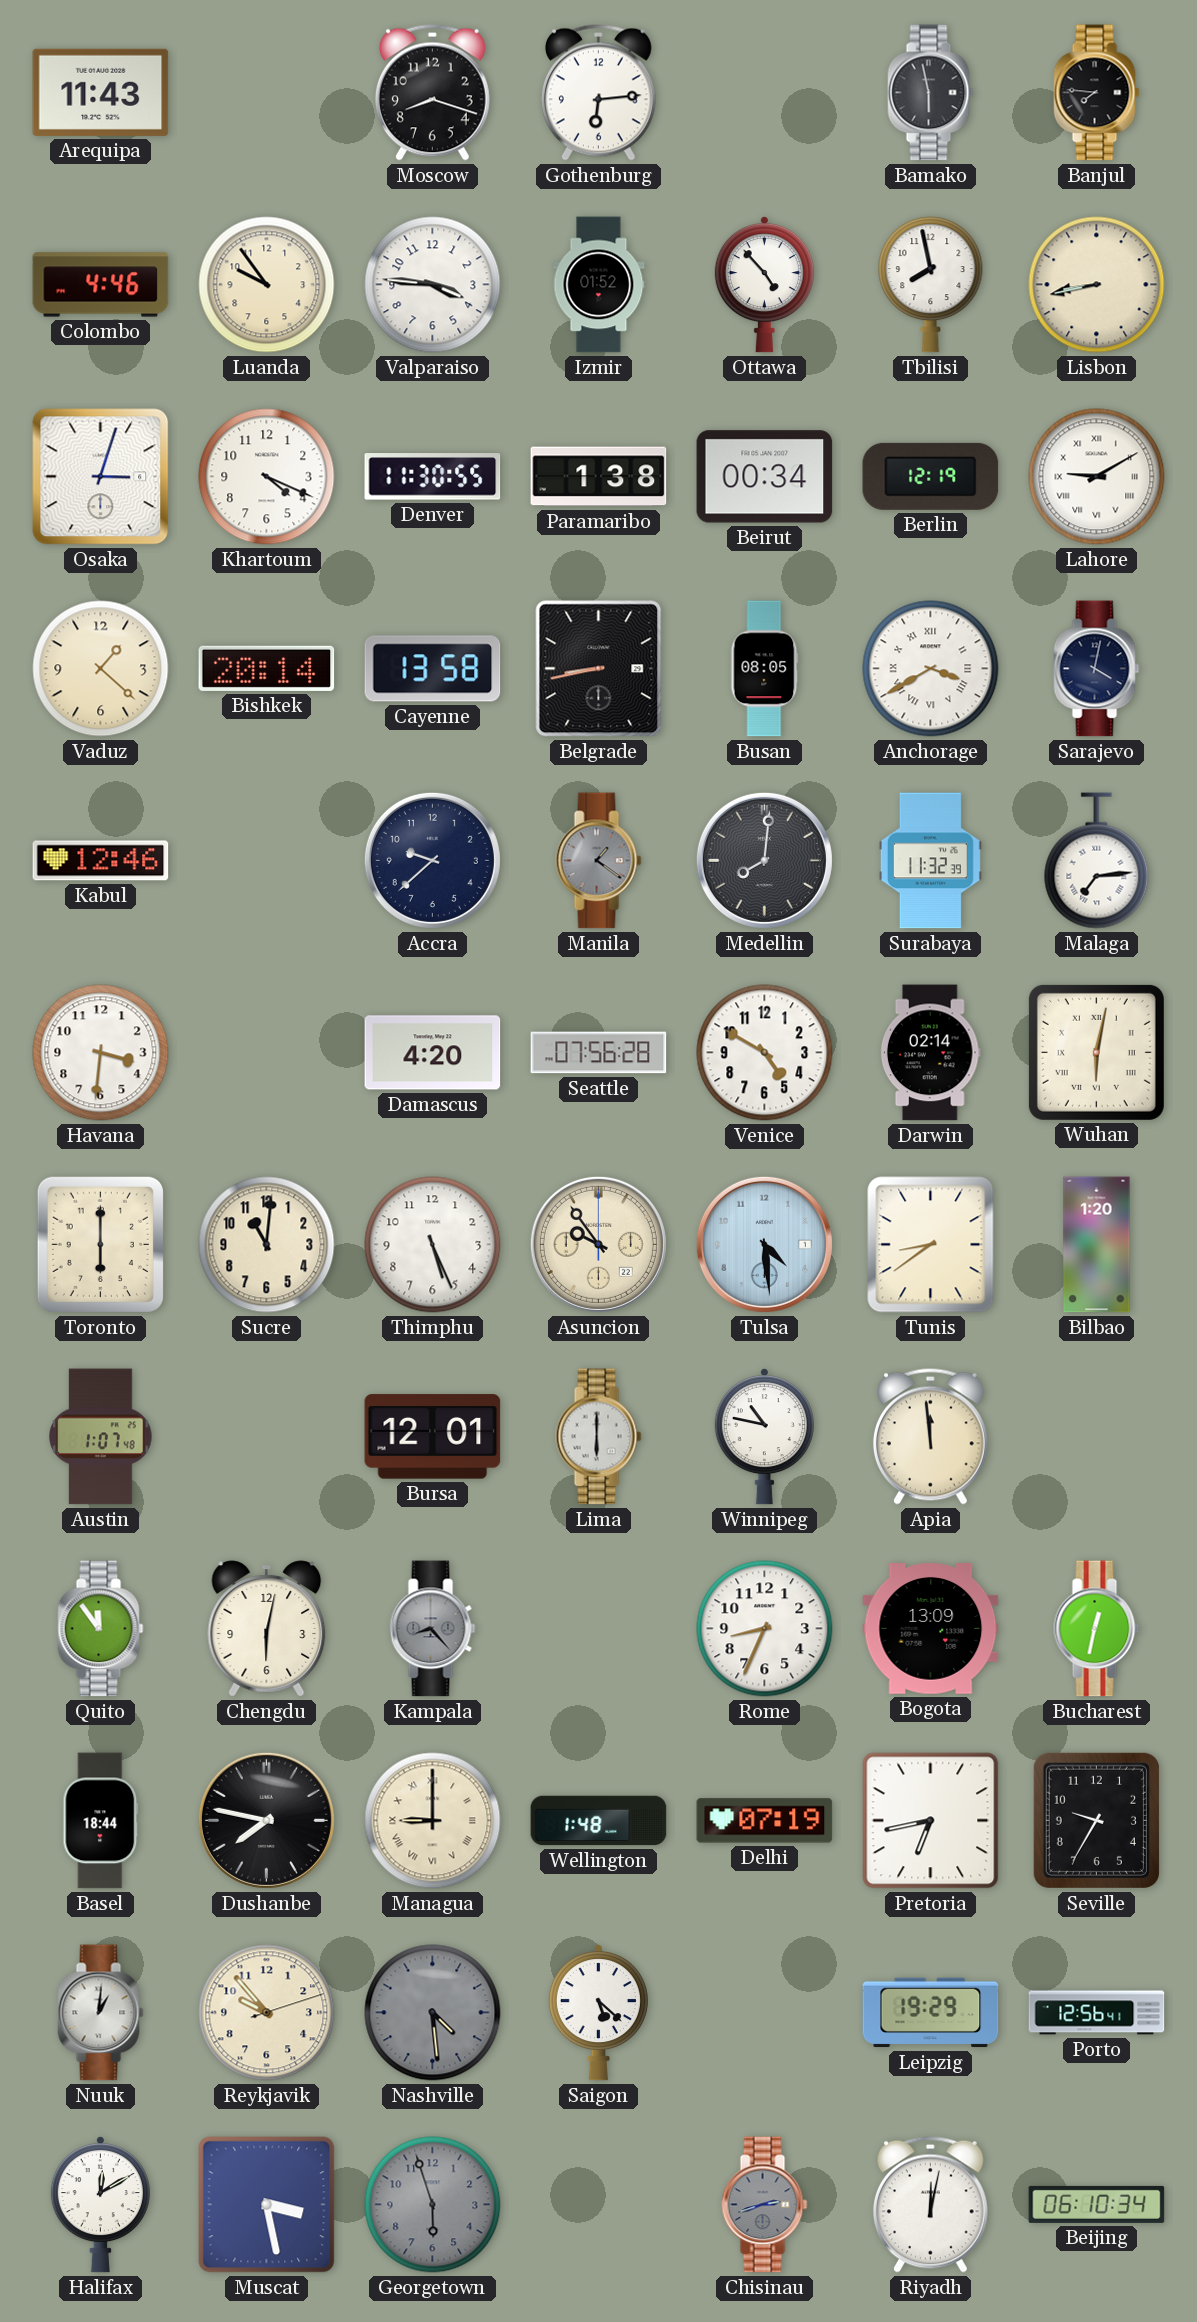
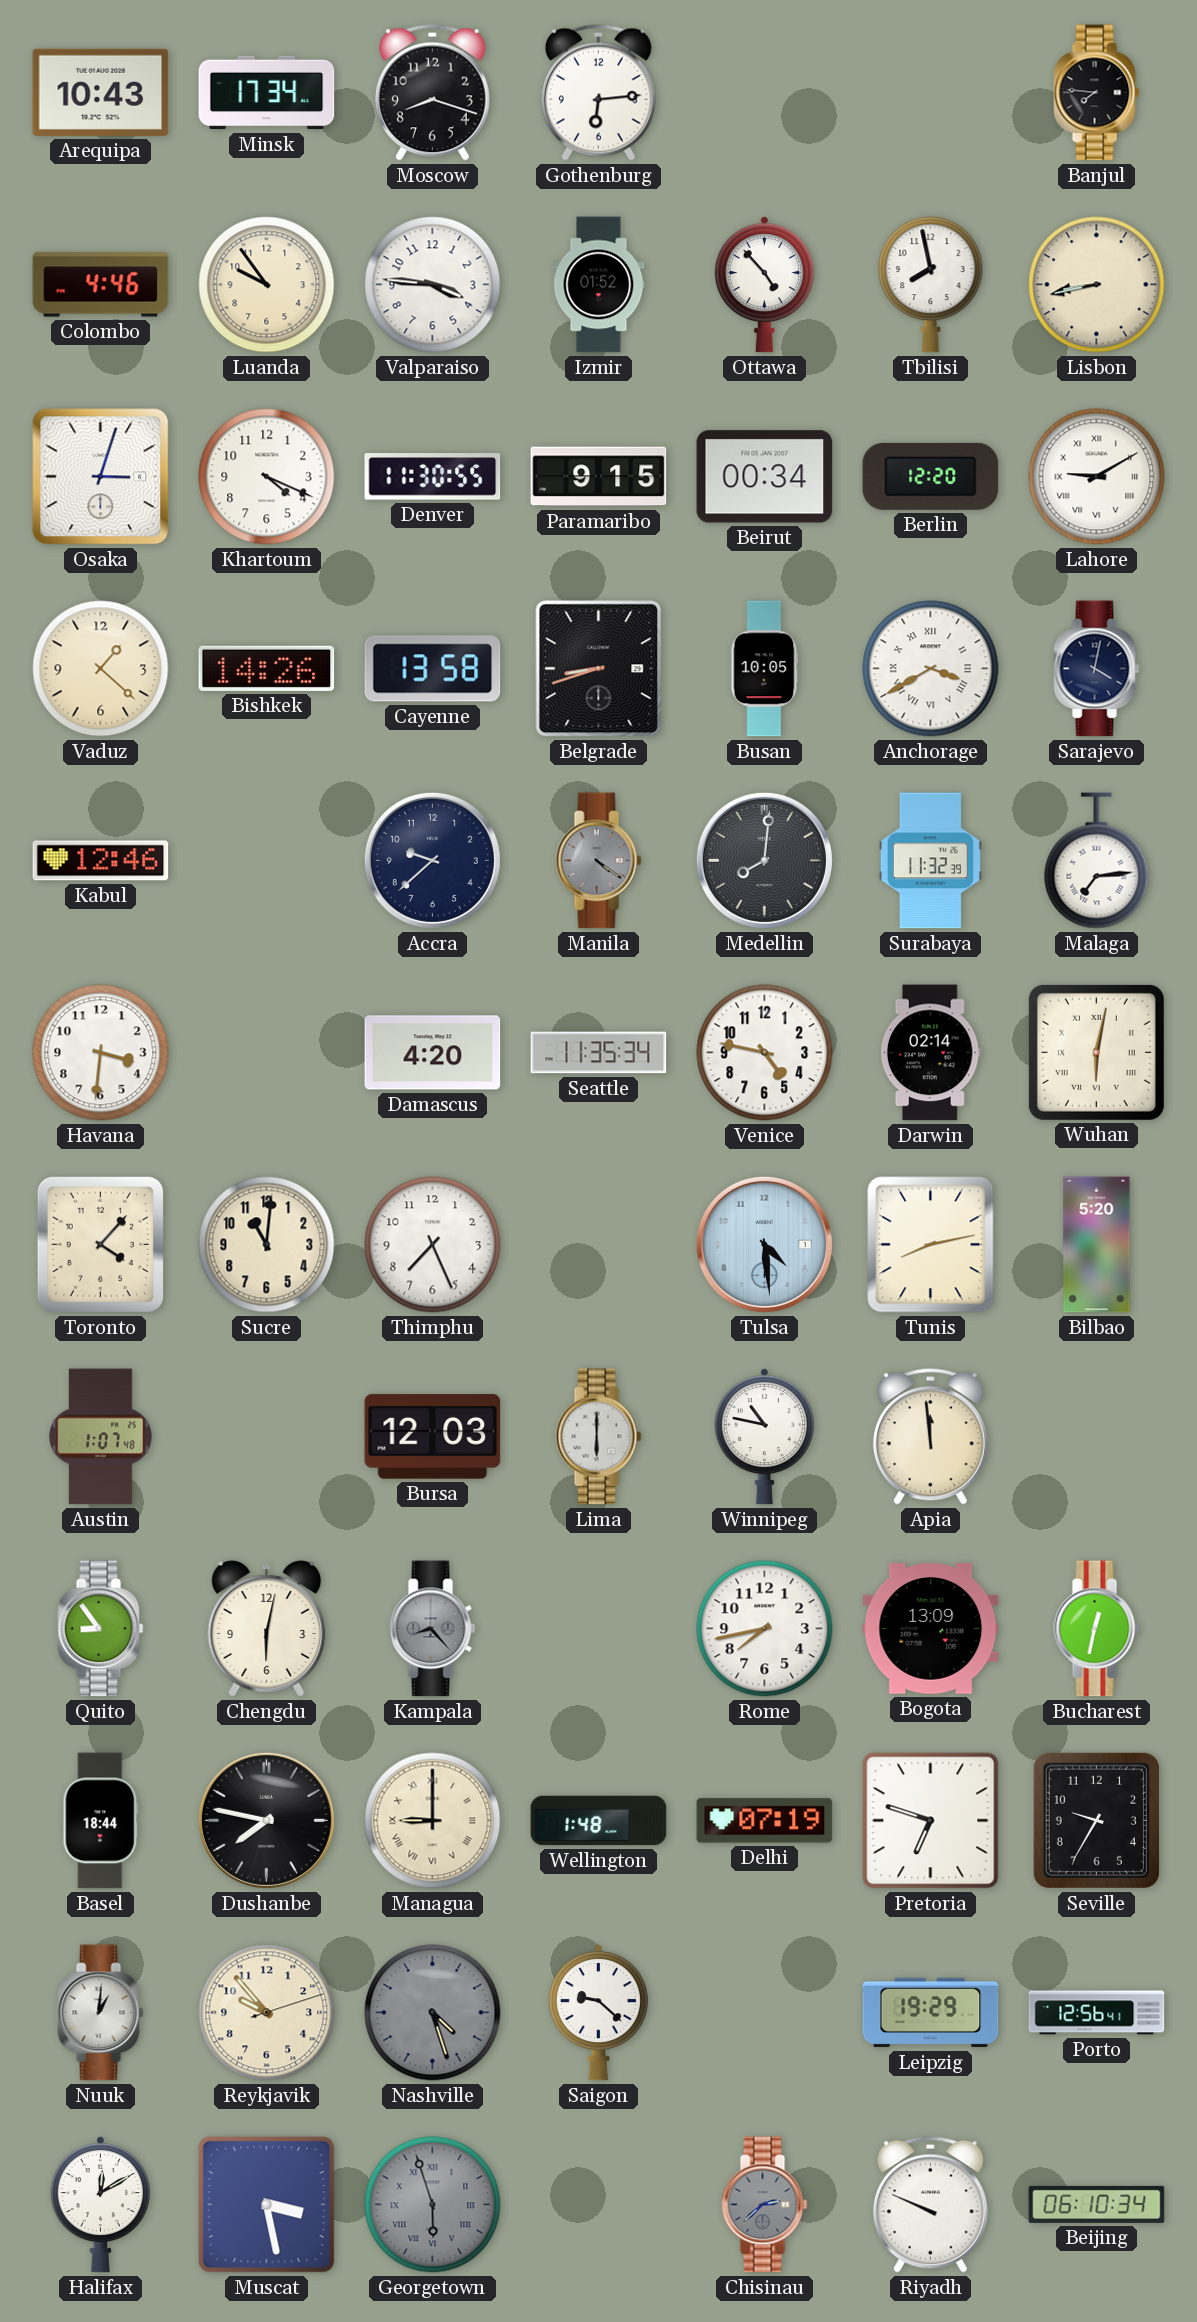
Arequipa: 11:43 -> 10:43 (101, 92)
Minsk: none -> 17:34 (267, 93)
Bamako: 5:58 -> none (931, 93)
Paramaribo: 1:38 -> 9:15 (599, 477)
Berlin: 12:19 -> 12:20 (931, 476)
Bishkek: 20:14 -> 14:26 (267, 668)
Belgrade: 8:43 -> 8:42 (599, 669)
Busan: 08:05 -> 10:05 (765, 669)
Manila: 1:21 -> 4:21 (599, 861)
Seattle: 07:56 -> 11:35 (599, 1053)
Venice: 4:50 -> 4:47 (765, 1053)
Toronto: 6:00 -> 4:07 (100, 1244)
Thimphu: 5:26 -> 7:26 (433, 1245)
Asuncion: 9:54 -> none (598, 1244)
Tunis: 8:39 -> 8:13 (931, 1245)
Bilbao: 1:20 -> 5:20 (1097, 1245)
Bursa: 12:01 -> 12:03 (433, 1437)
Quito: 11:54 -> 8:54 (101, 1629)
Rome: 8:34 -> 7:43 (765, 1629)
Pretoria: 6:43 -> 6:48 (931, 1821)
Nashville: 4:29 -> 4:27 (433, 2013)
Saigon: 5:22 -> 9:22 (598, 2012)
Georgetown numerals: Arabic -> Roman (433, 2205)
Chisinau: 2:42 -> 2:38 (765, 2205)
Riyadh: 12:02 -> 9:49 (930, 2204)
